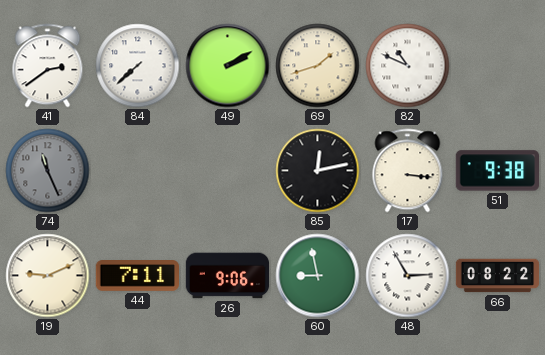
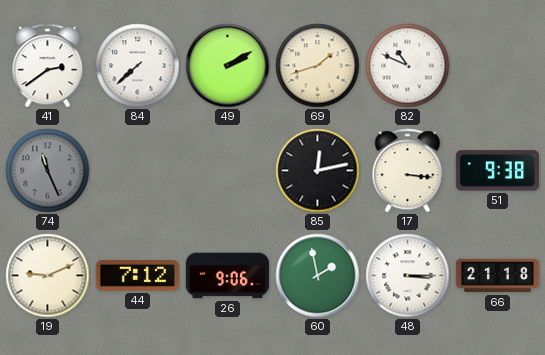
44: 7:11 -> 7:12 (137, 276)
60: 8:58 -> 1:58 (318, 276)
48: 2:55 -> 3:15 (408, 276)
66: 08:22 -> 21:18 (498, 276)
